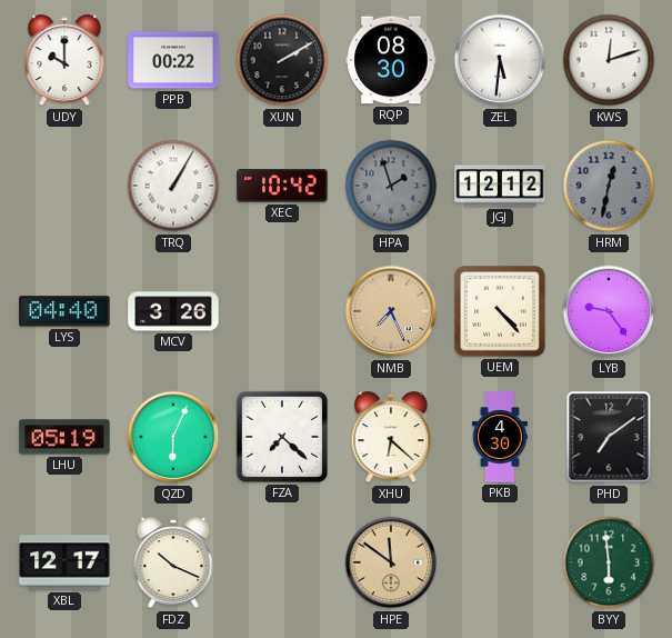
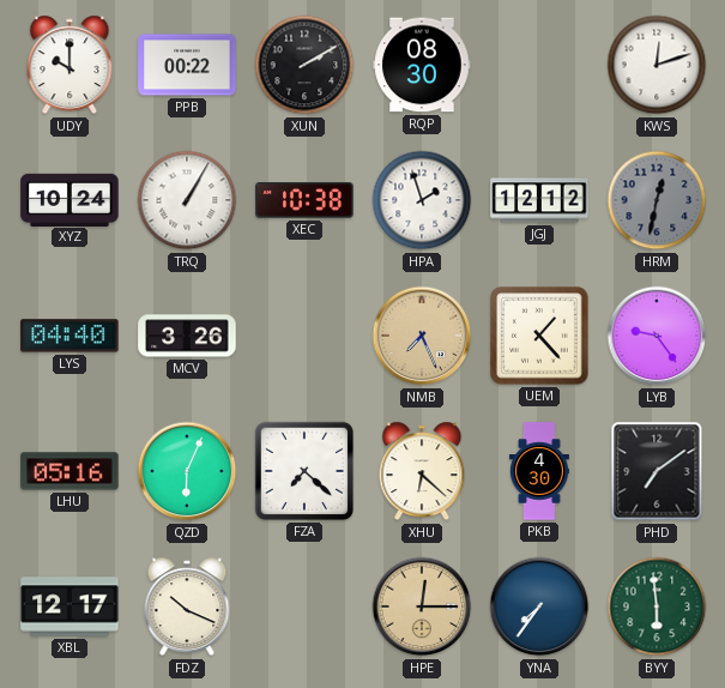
ZEL: 5:31 -> none (500, 60)
XYZ: none -> 10:24 (70, 199)
XEC: 10:42 -> 10:38 (304, 200)
HPA dial: grey -> white (422, 200)
UEM: 4:23 -> 1:23 (539, 336)
LHU: 05:19 -> 05:16 (70, 471)
HPE: 11:51 -> 12:15 (422, 606)
YNA: none -> 7:36 (539, 606)
